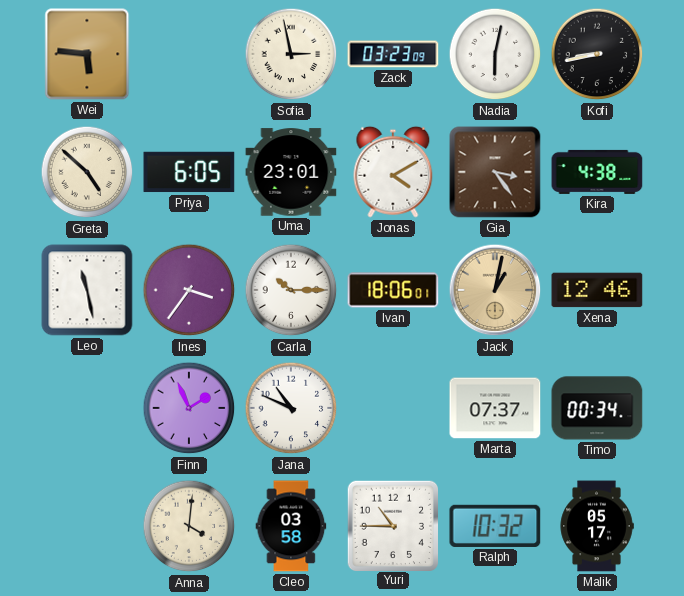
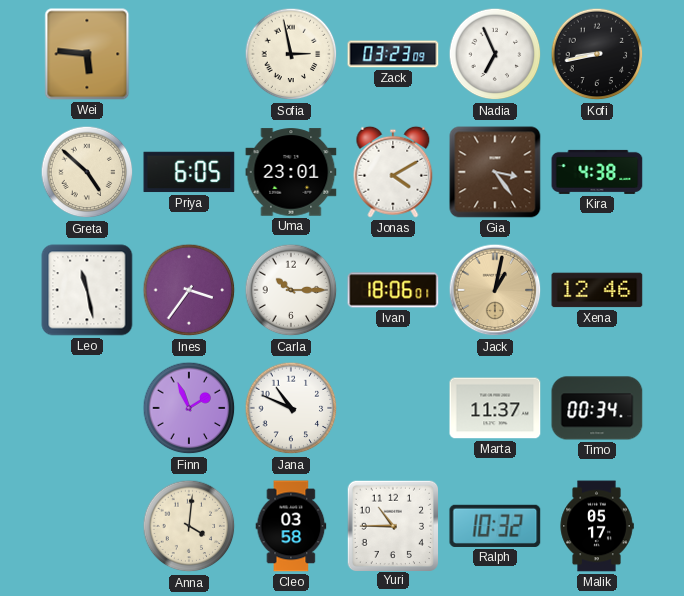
Nadia: 6:02 -> 6:56 (495, 54)
Marta: 07:37 -> 11:37 (495, 408)
